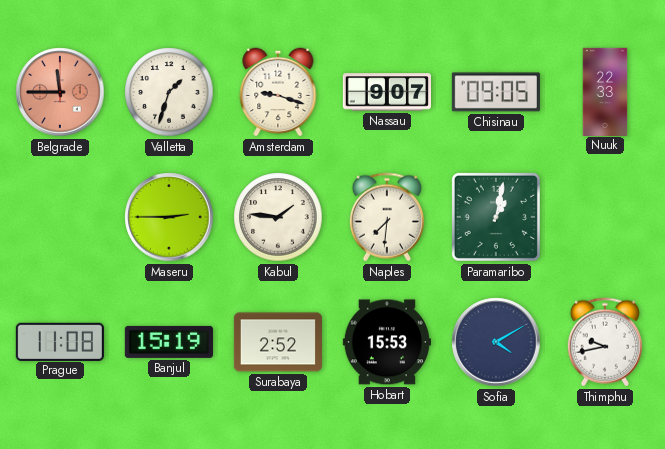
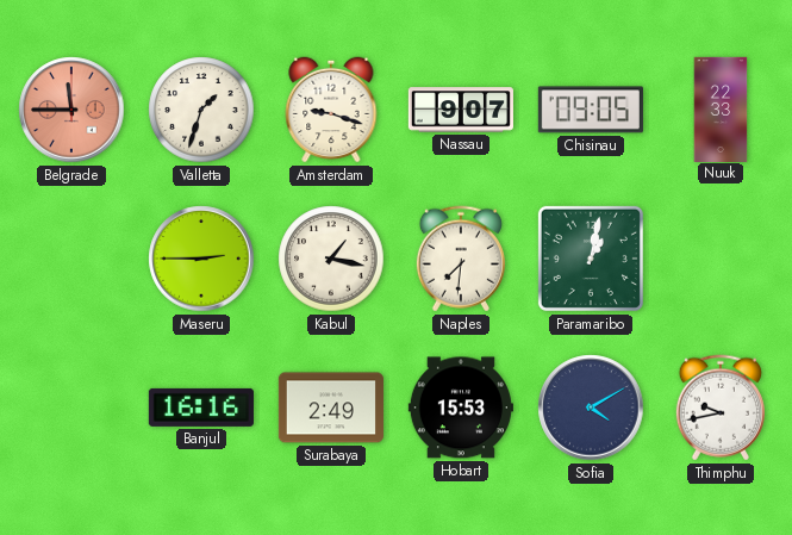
Kabul: 1:46 -> 1:17 (331, 259)
Prague: 11:08 -> none (60, 341)
Banjul: 15:19 -> 16:16 (201, 408)
Surabaya: 2:52 -> 2:49 (331, 408)
